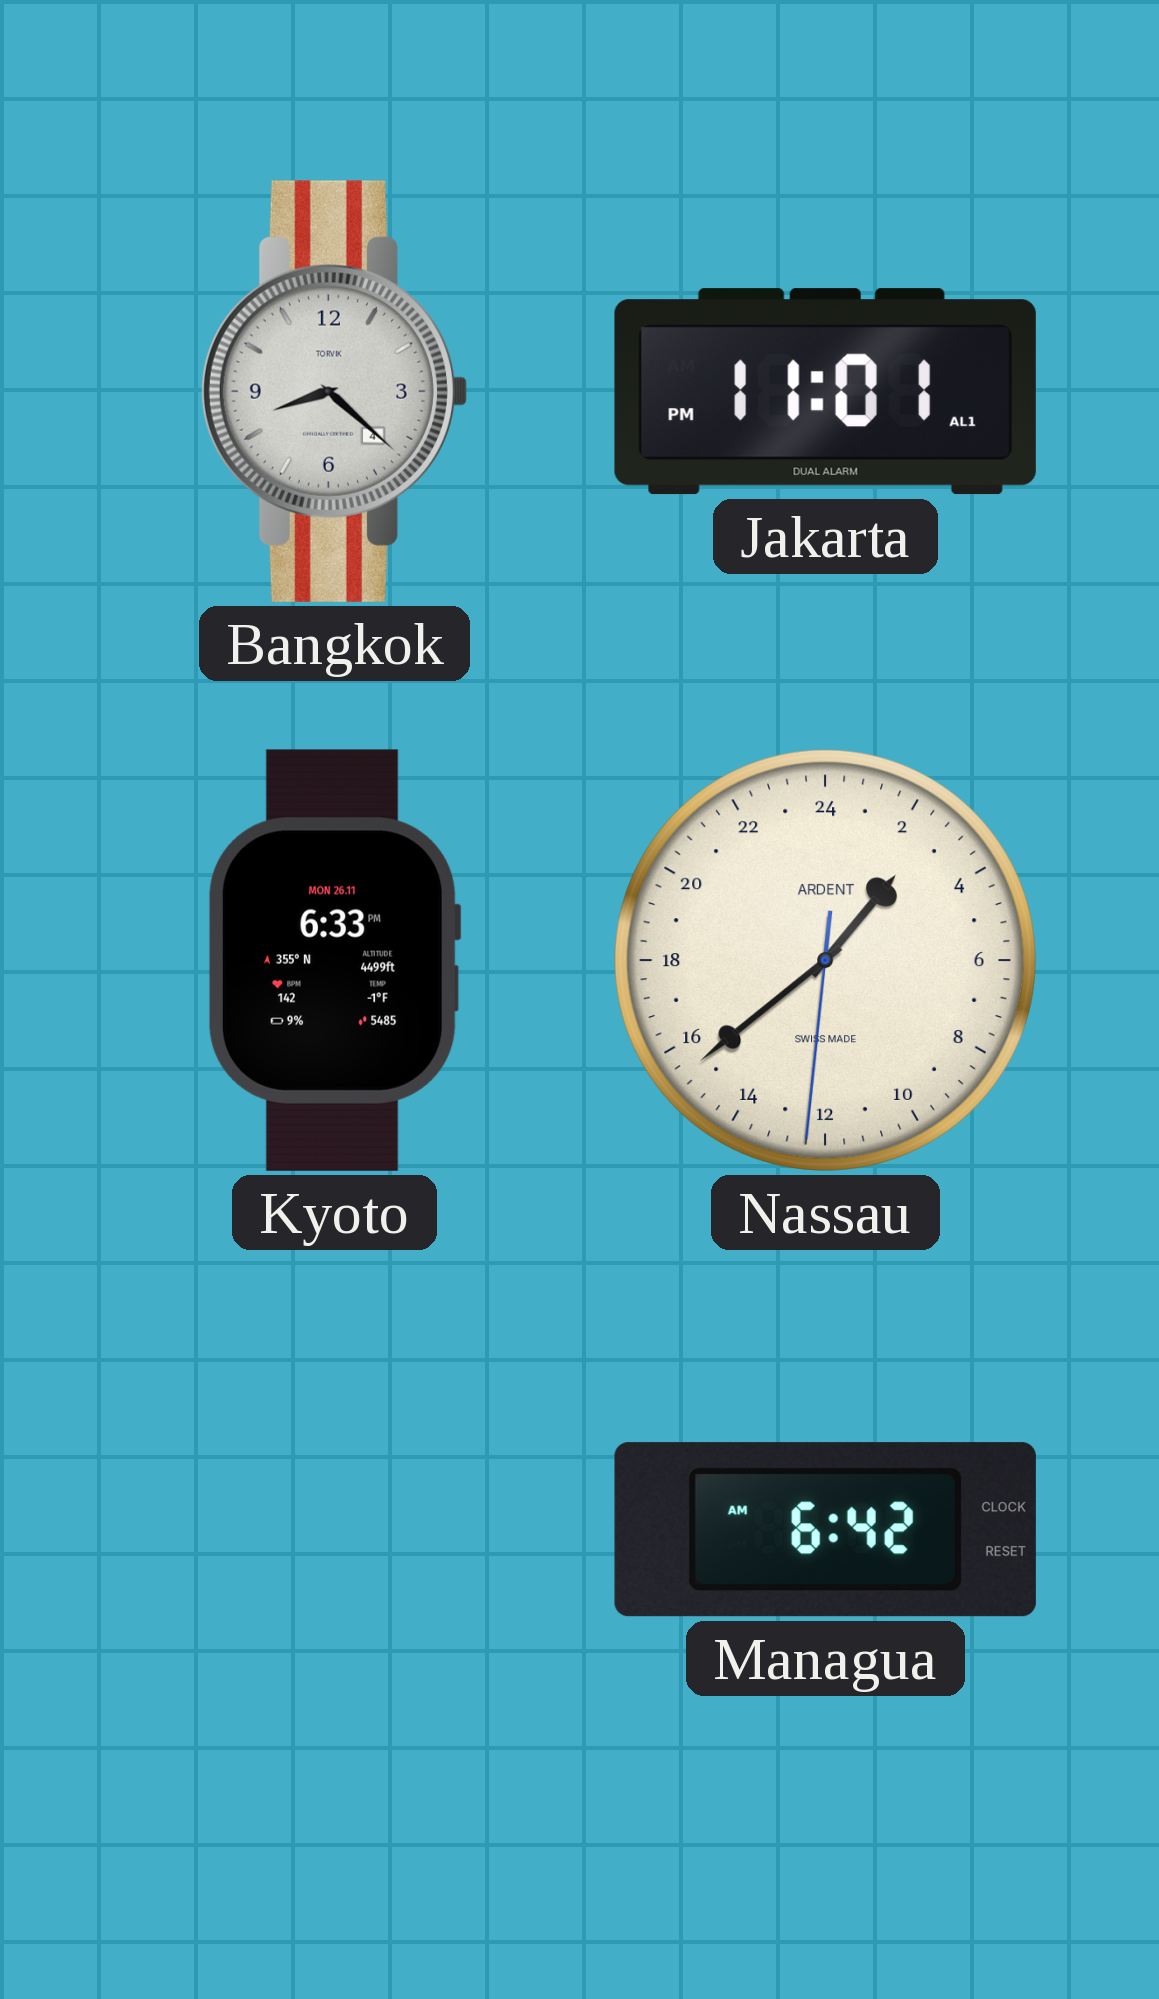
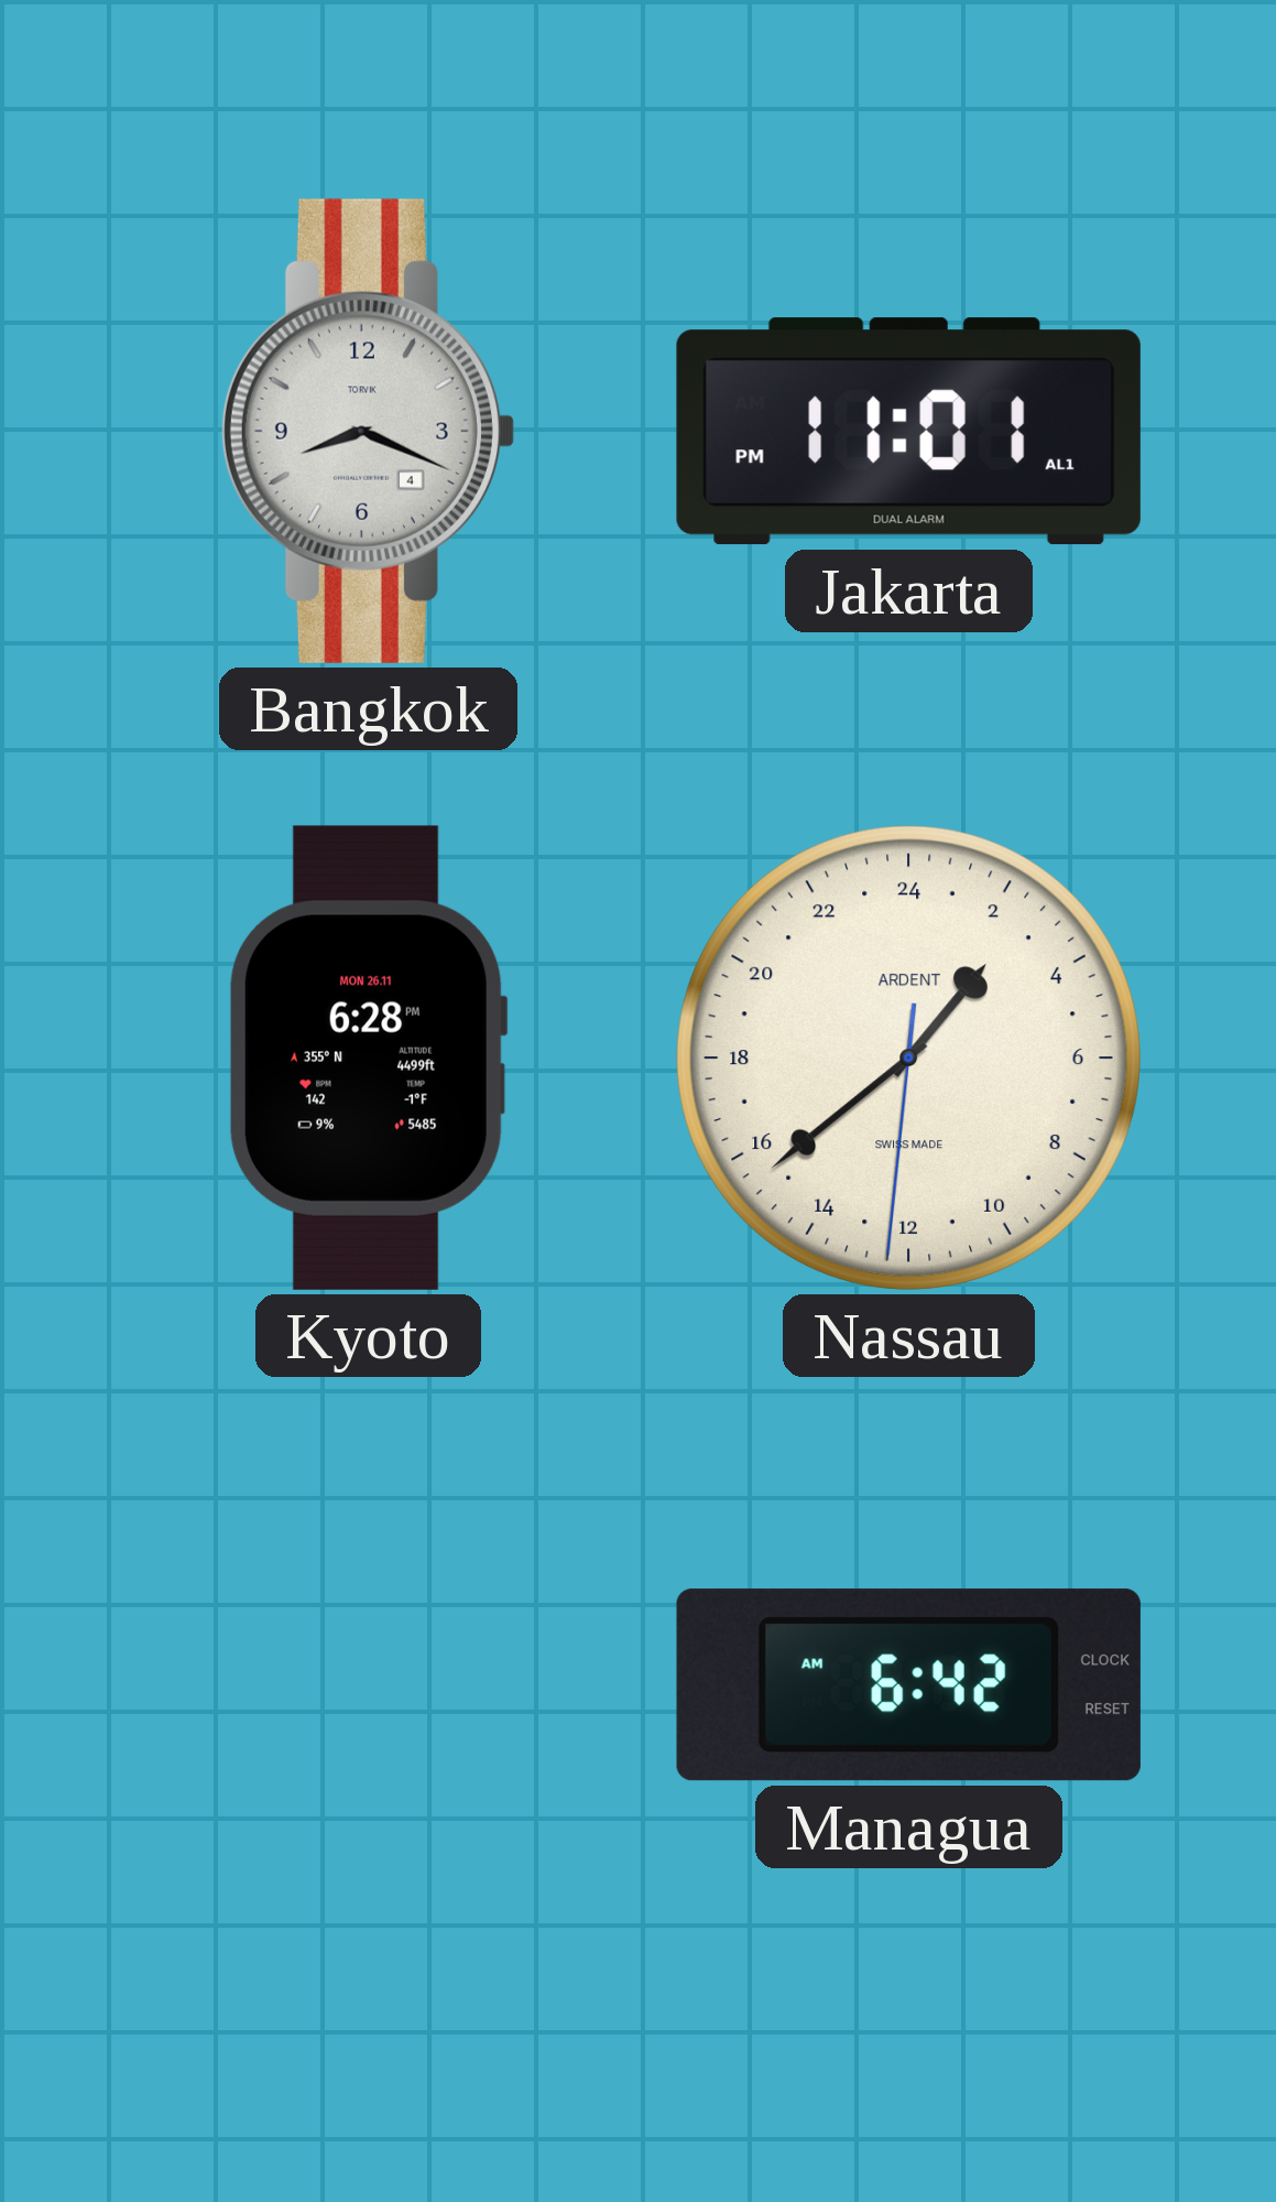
Bangkok: 8:22 -> 8:19 (368, 431)
Kyoto: 6:33 -> 6:28 (368, 1057)
